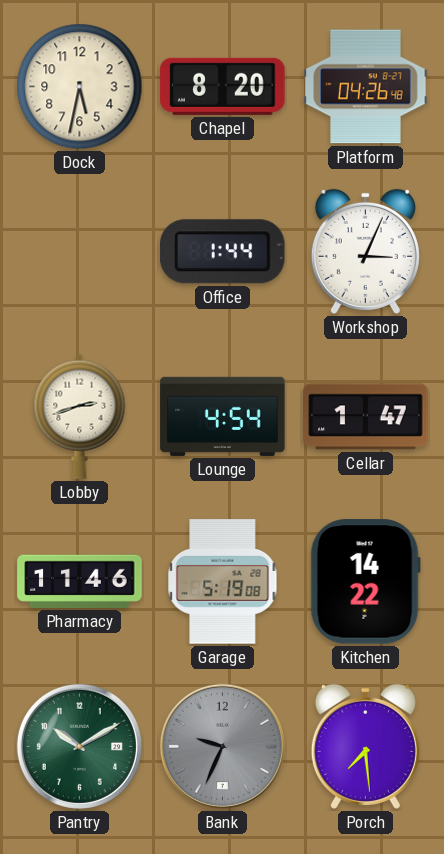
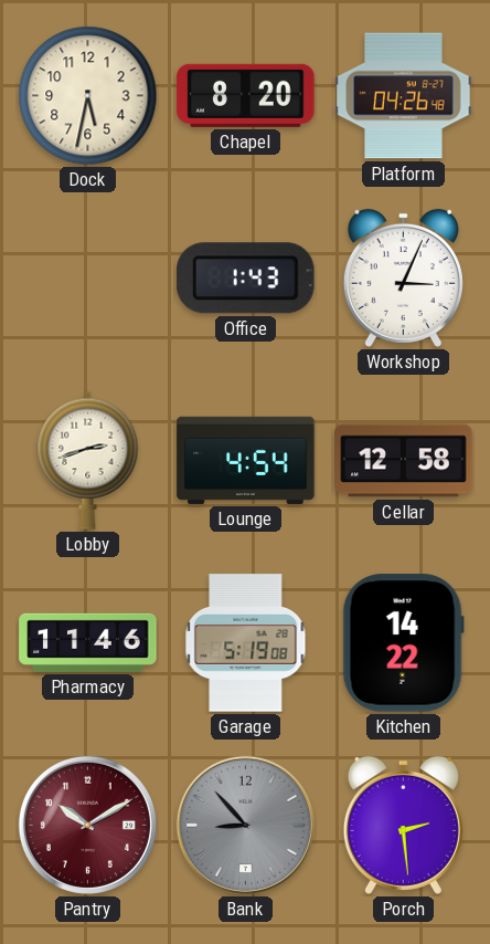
Office: 1:44 -> 1:43 (246, 279)
Cellar: 1:47 -> 12:58 (404, 461)
Pantry dial: green -> burgundy (87, 825)
Bank: 9:34 -> 8:53 (245, 825)
Porch: 7:29 -> 2:29 (403, 825)
